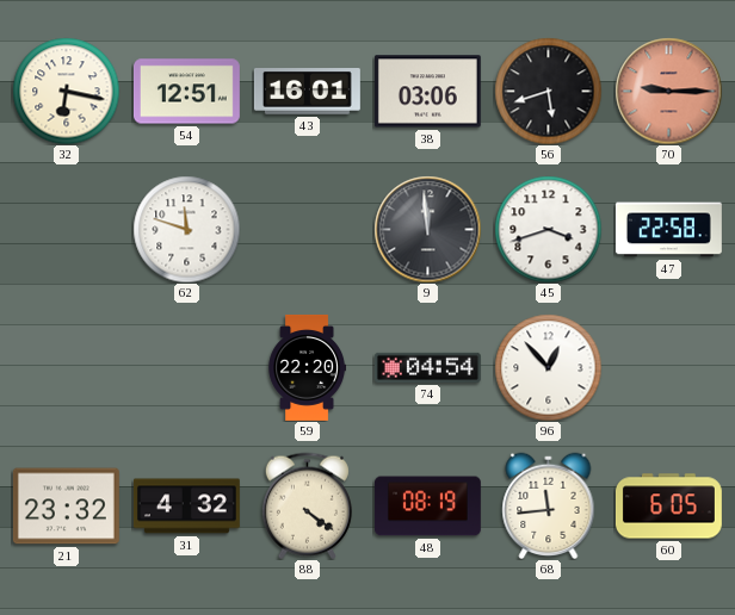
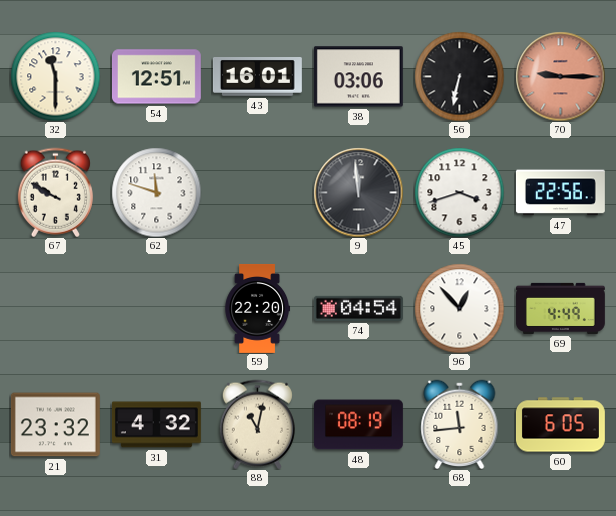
32: 6:17 -> 11:30 (55, 76)
56: 5:42 -> 6:32 (459, 76)
67: none -> 9:50 (55, 192)
47: 22:58 -> 22:56 (560, 193)
69: none -> 4:49 (560, 308)
88: 4:21 -> 11:02 (257, 424)
